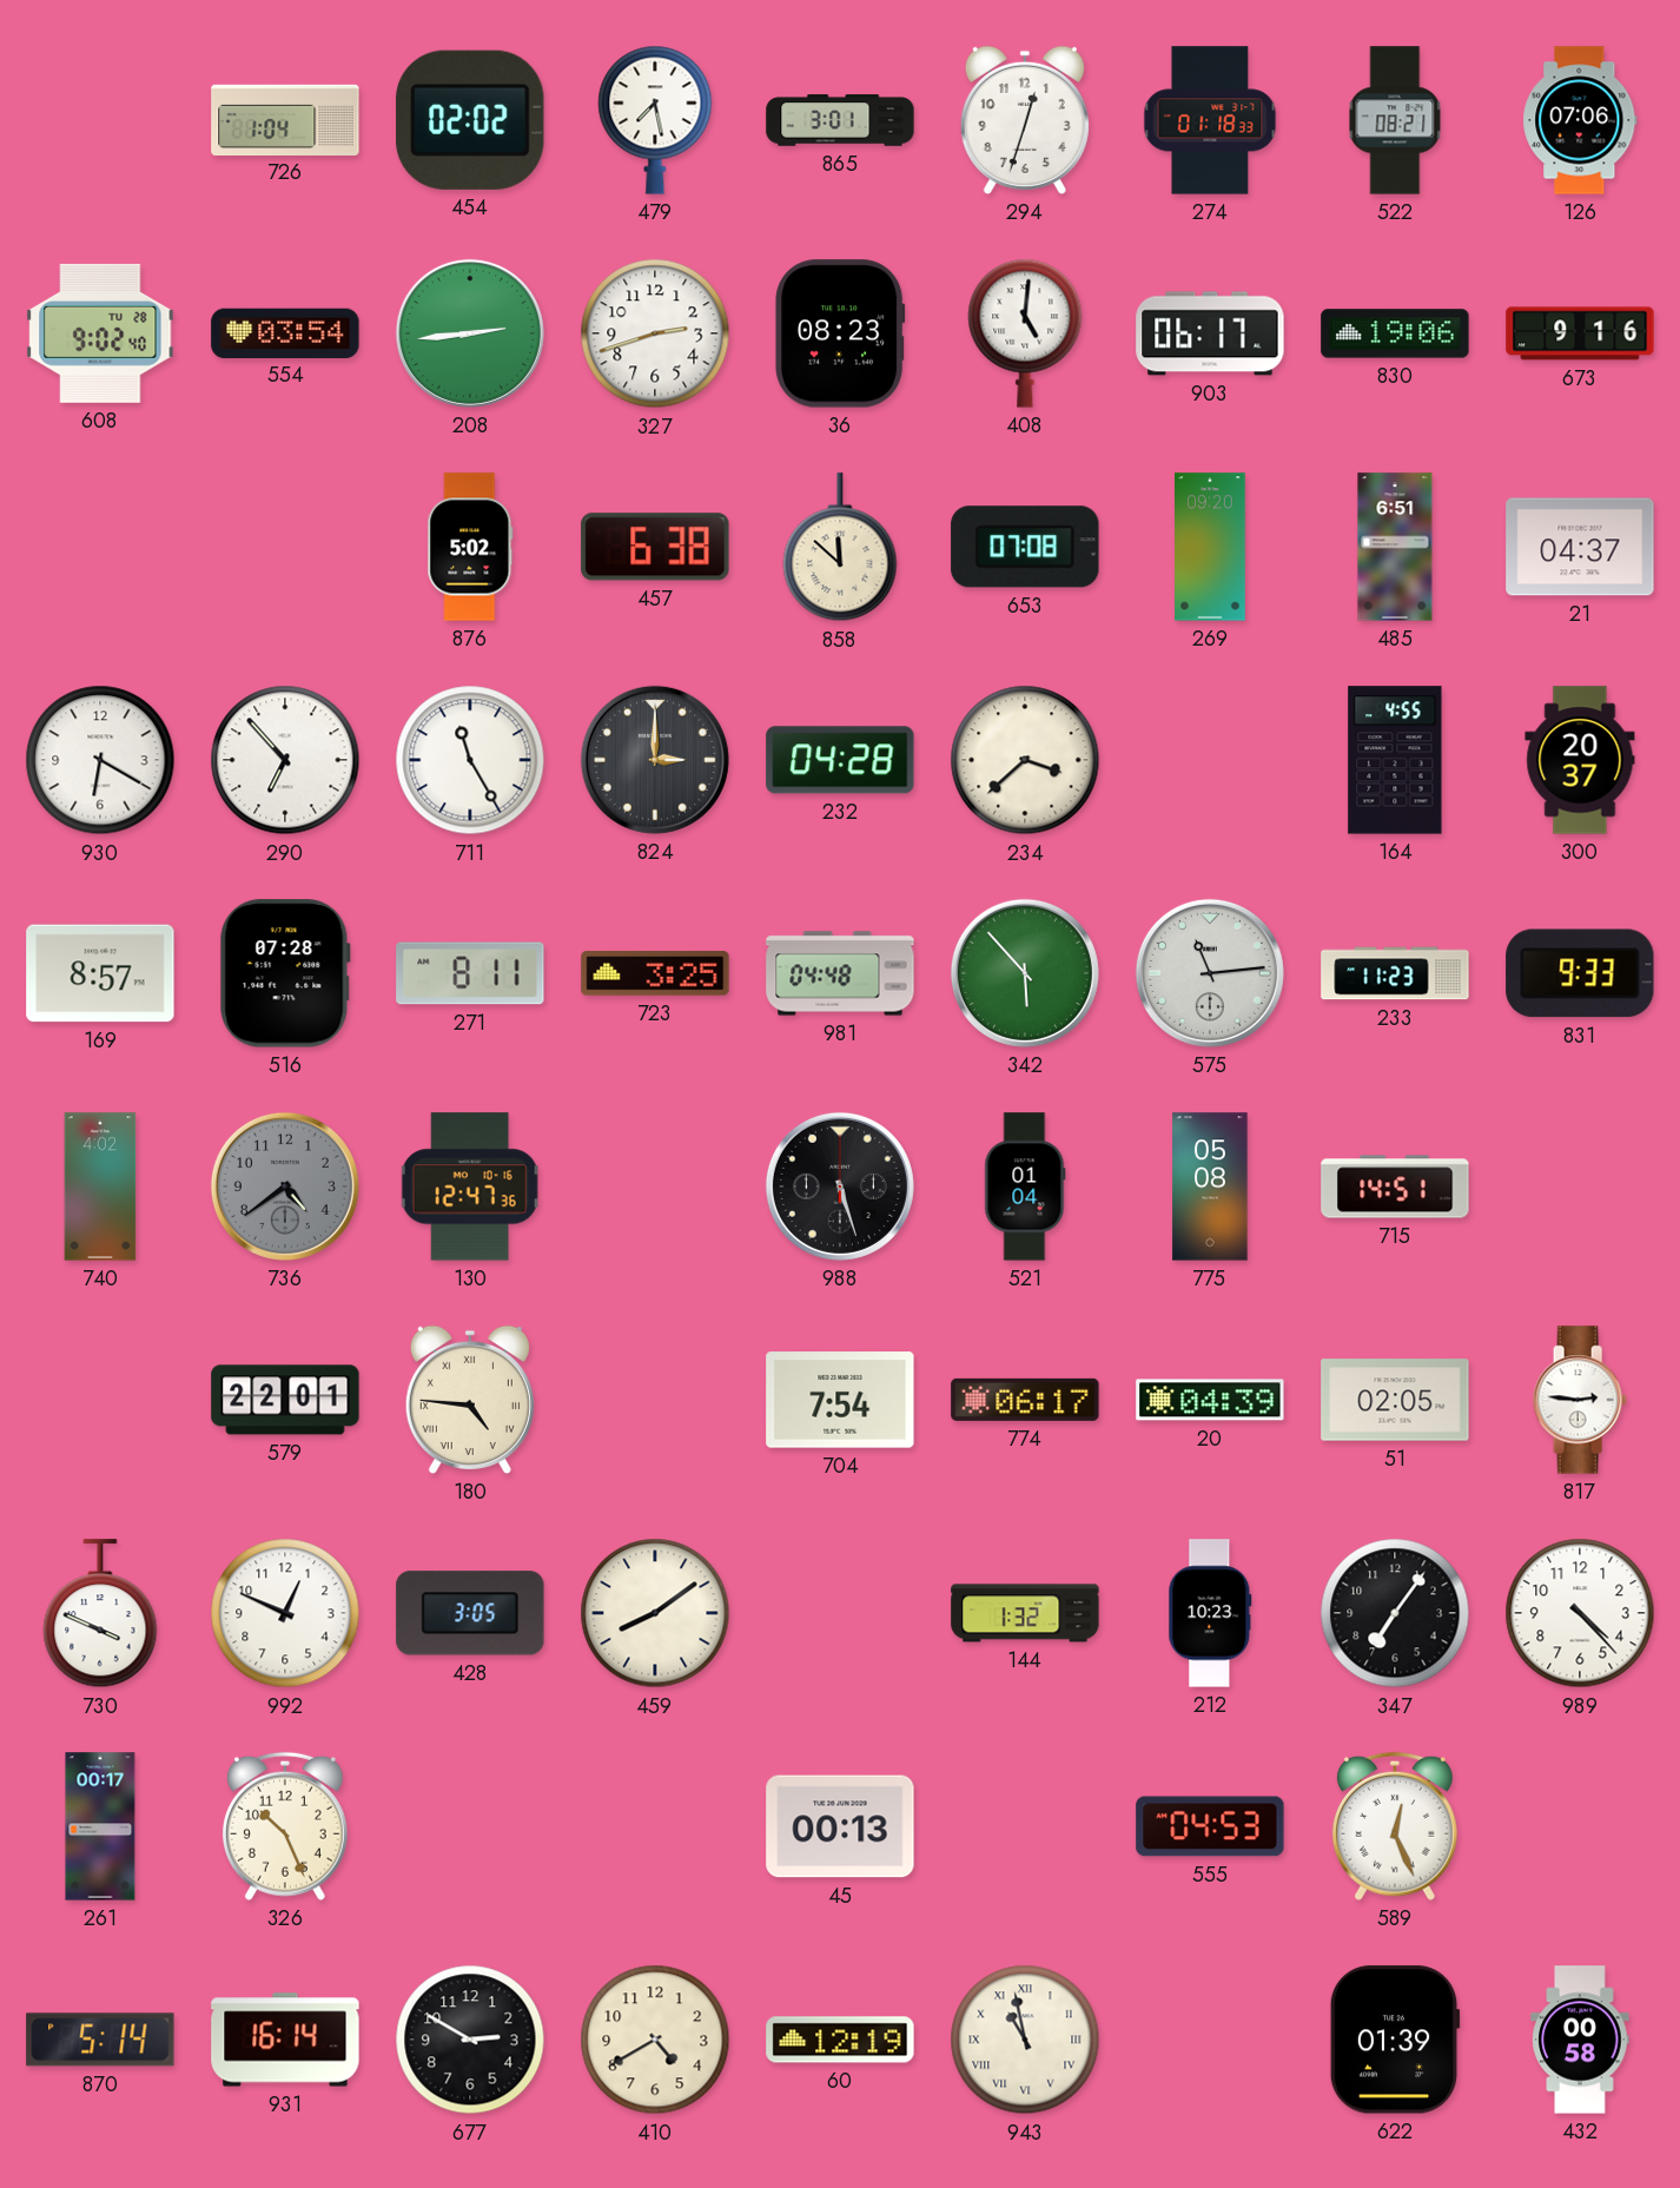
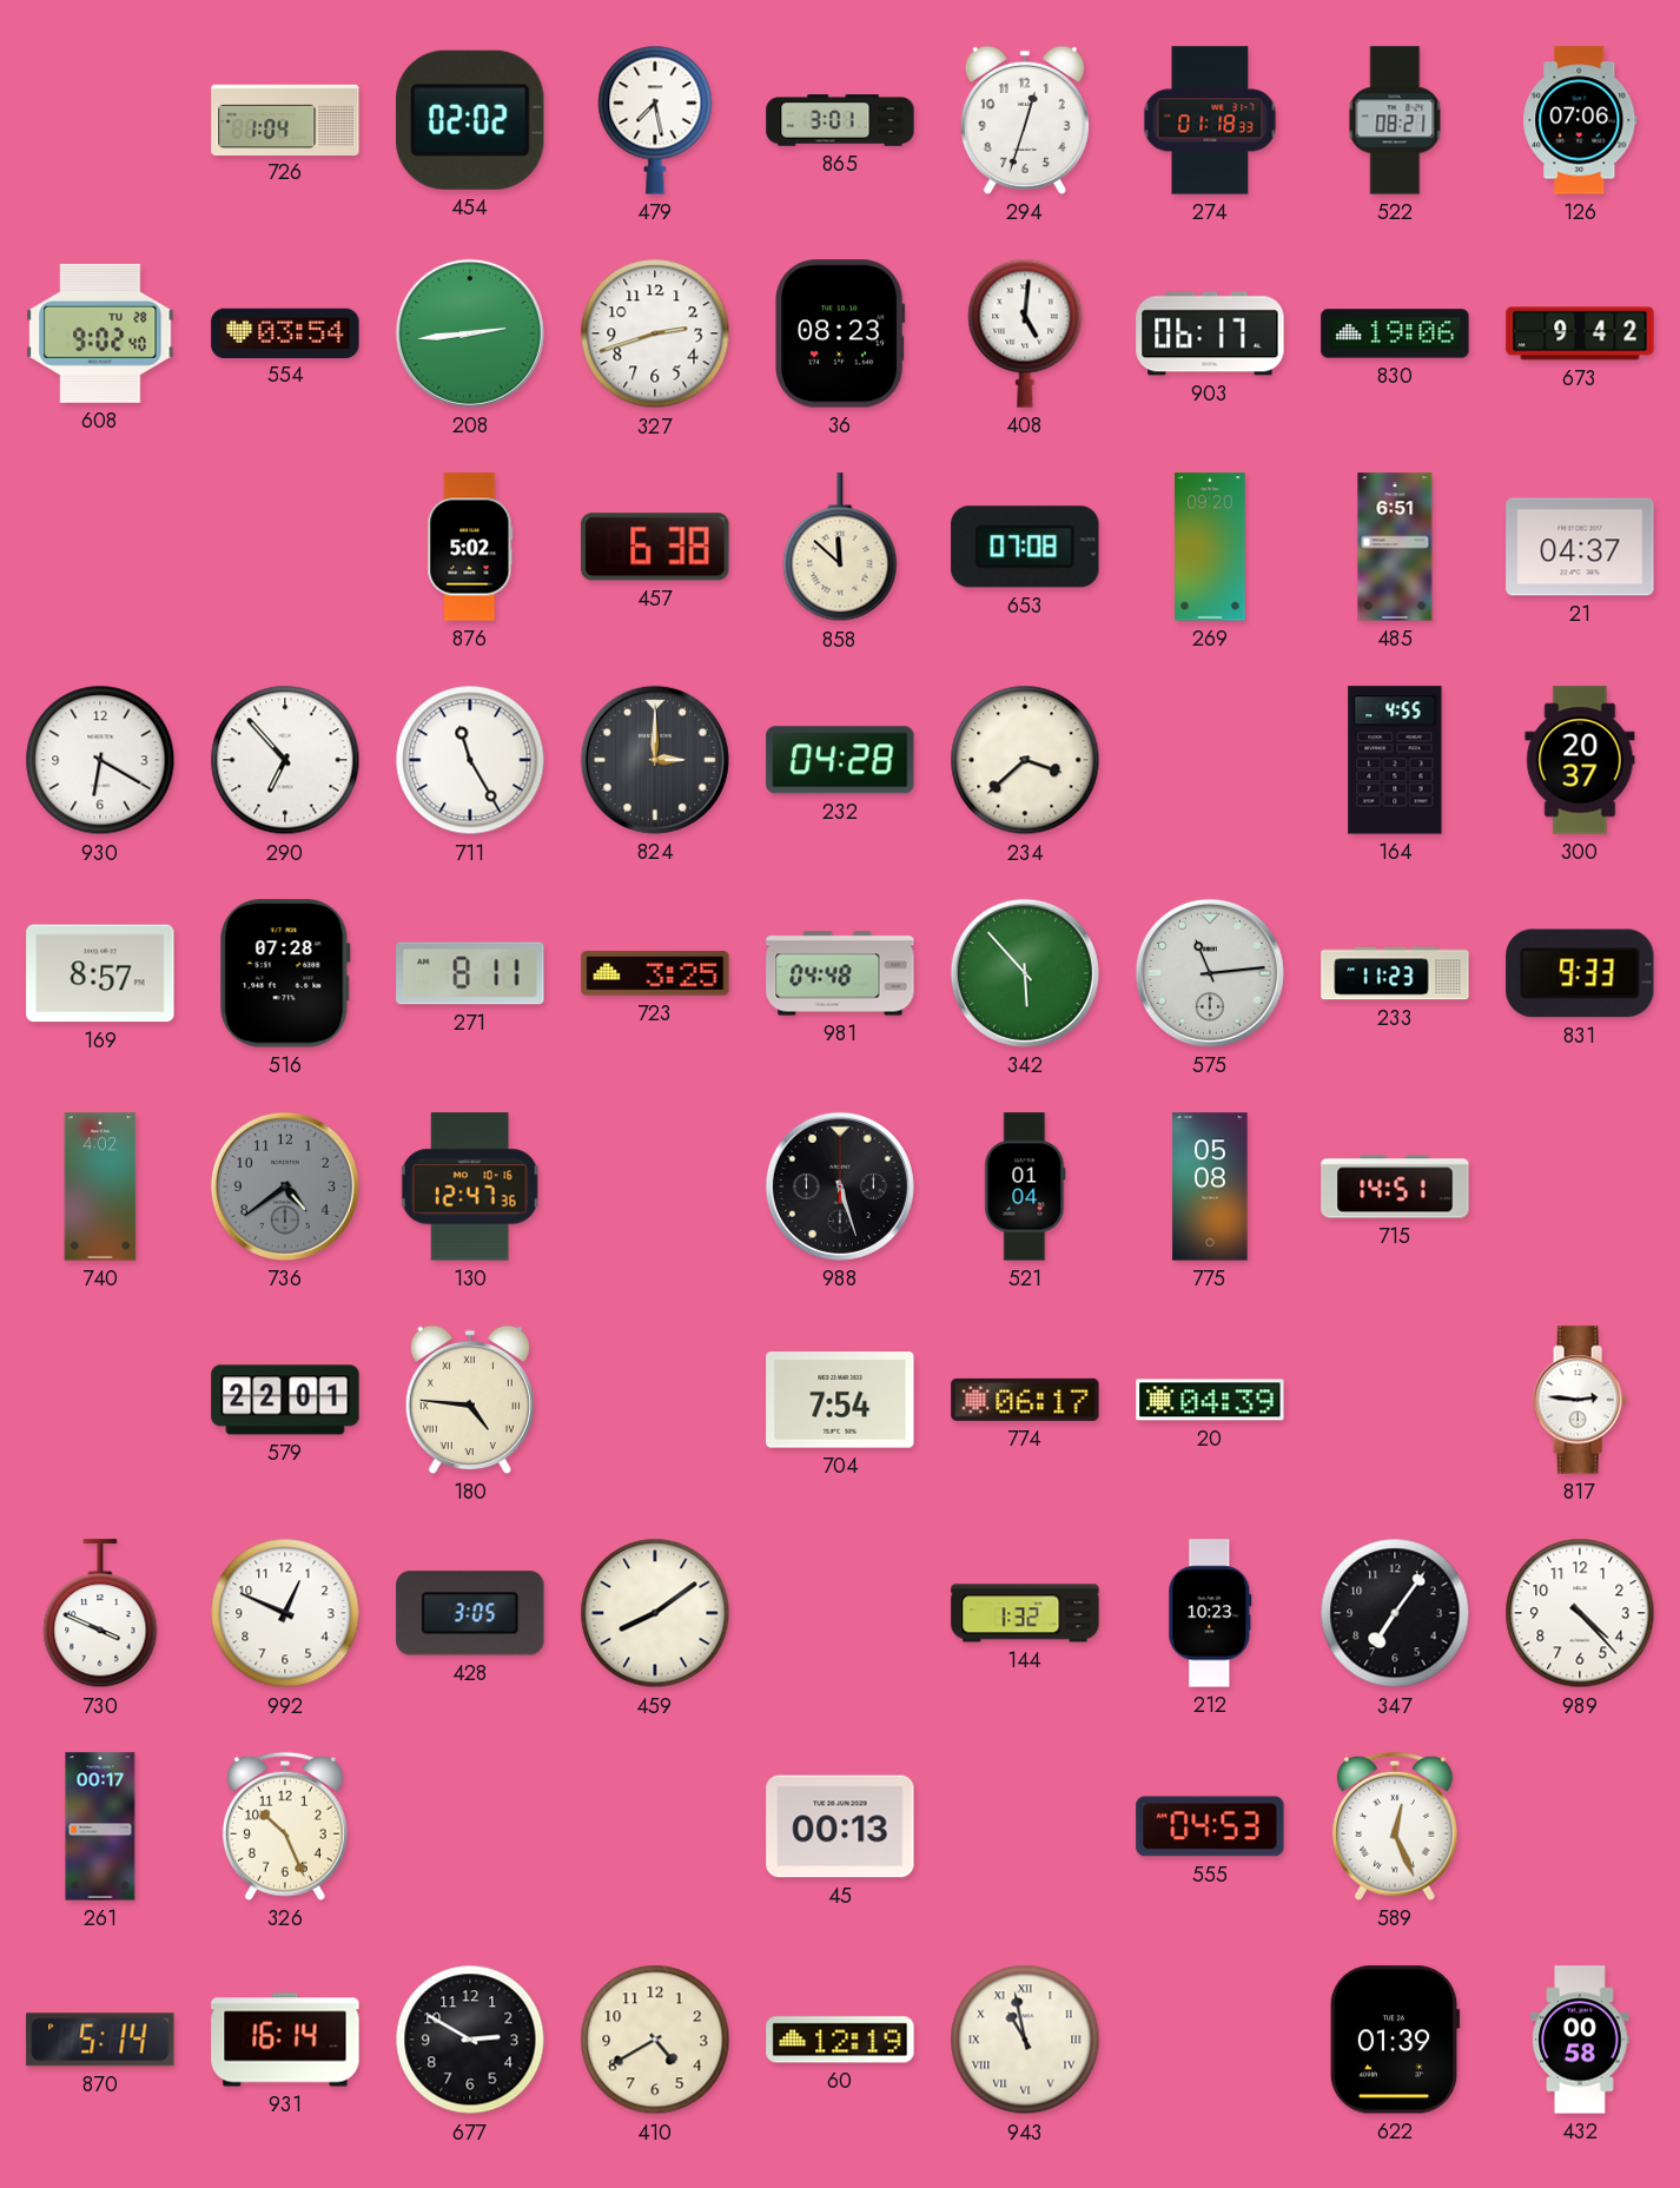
673: 9:16 -> 9:42 (1580, 333)
51: 02:05 -> none (1395, 1400)
